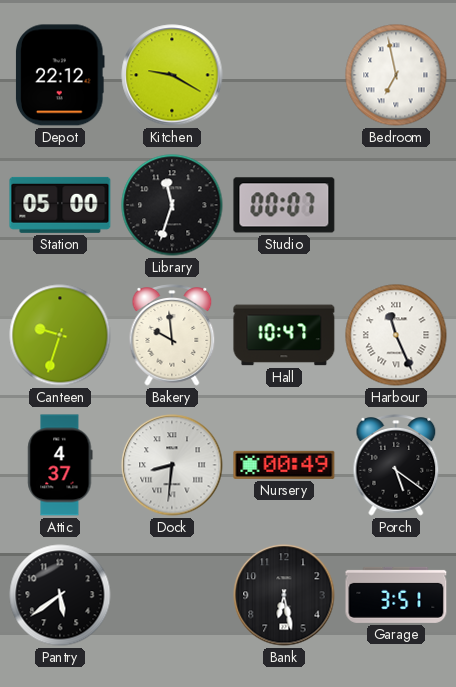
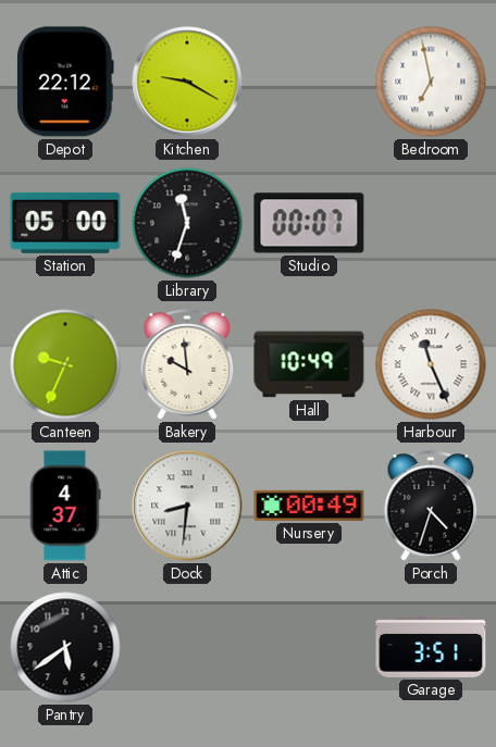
Canteen: 9:33 -> 9:34 (65, 364)
Hall: 10:47 -> 10:49 (309, 364)
Porch: 5:21 -> 4:33 (431, 506)
Bank: 6:28 -> none (284, 595)
